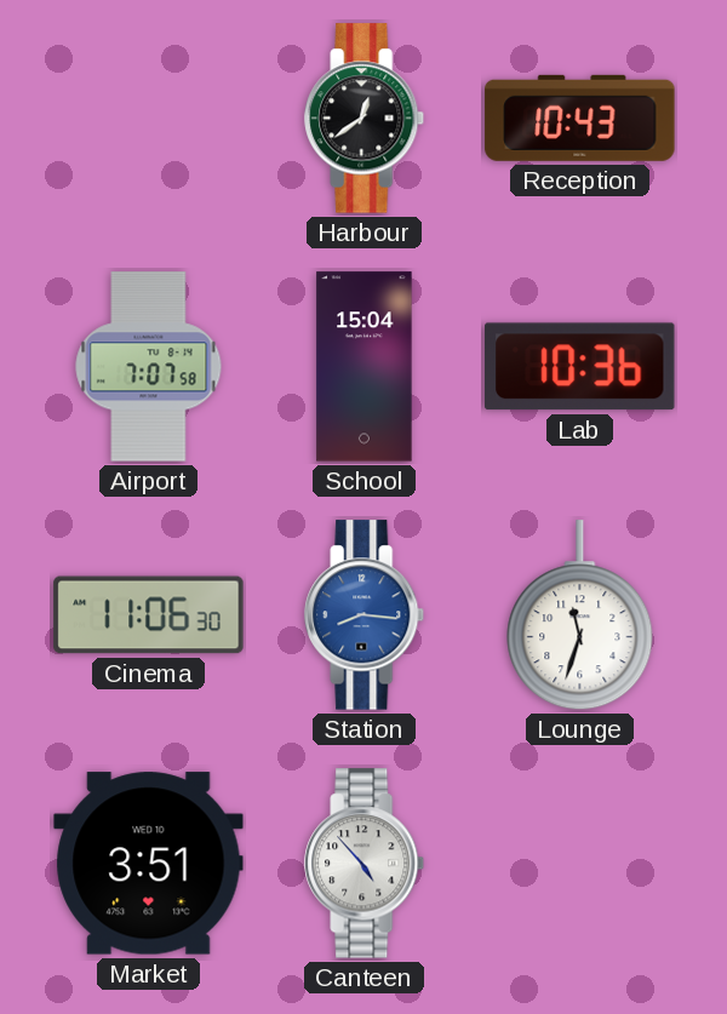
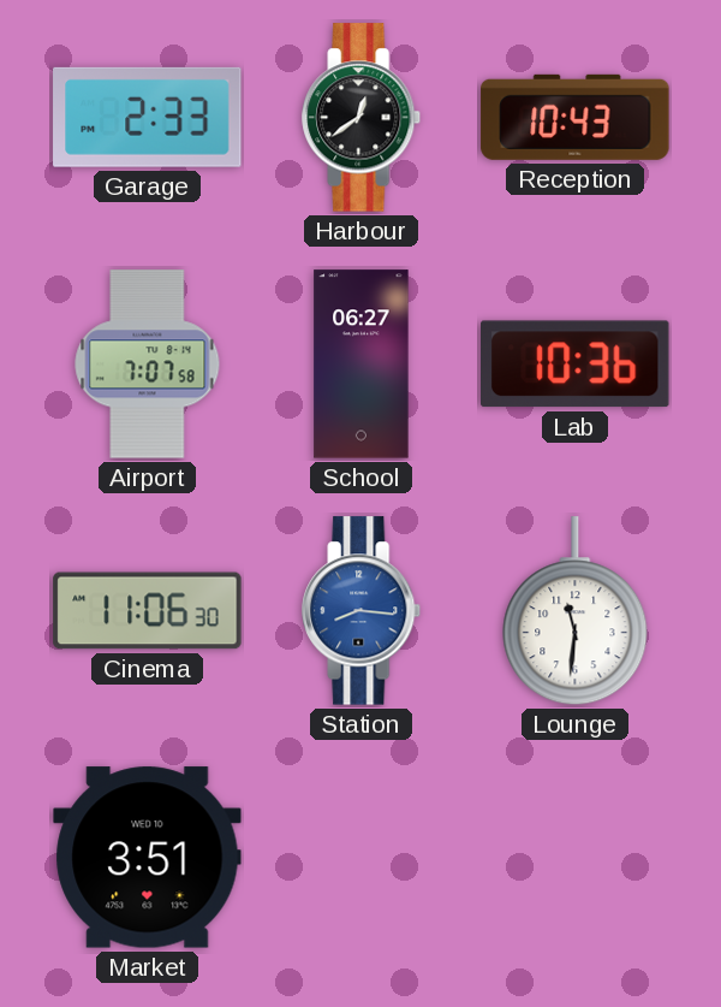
Garage: none -> 2:33 (148, 117)
School: 15:04 -> 06:27 (362, 365)
Lounge: 11:33 -> 11:31 (576, 611)
Canteen: 4:53 -> none (365, 864)
